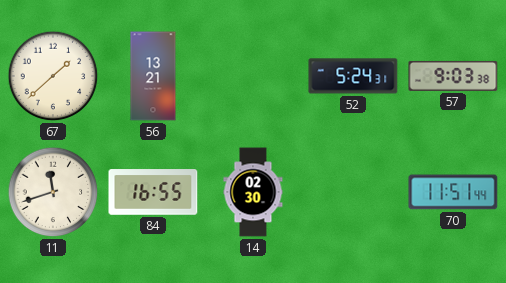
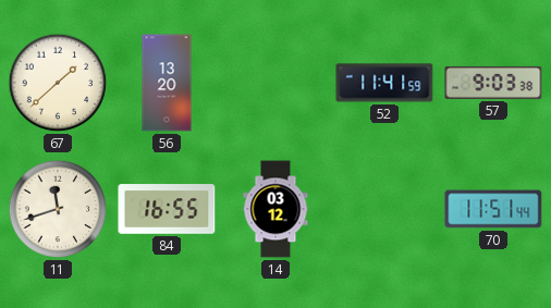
56: 13:21 -> 13:20 (167, 83)
52: 5:24 -> 11:41 (384, 83)
14: 02:30 -> 03:12 (275, 209)
